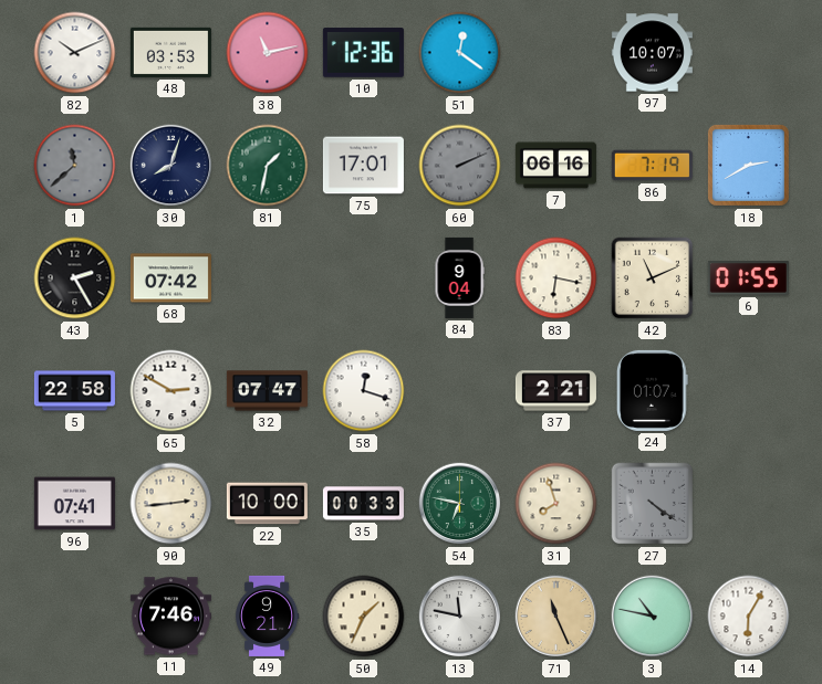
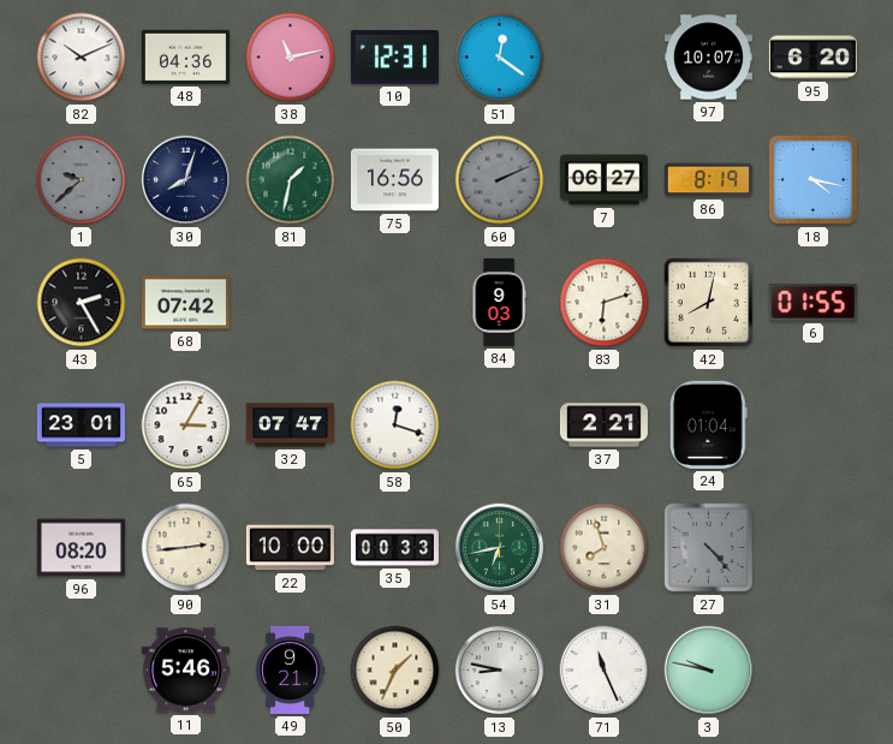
48: 03:53 -> 04:36 (185, 56)
10: 12:36 -> 12:31 (394, 58)
95: none -> 6:20 (812, 58)
1: 11:38 -> 9:38 (82, 180)
75: 17:01 -> 16:56 (394, 180)
7: 06:16 -> 06:27 (603, 180)
86: 7:19 -> 8:19 (708, 180)
18: 2:40 -> 4:17 (812, 179)
84: 9:04 -> 9:03 (499, 302)
83: 6:17 -> 6:12 (605, 303)
42: 11:11 -> 8:02 (709, 303)
5: 22:58 -> 23:01 (81, 425)
65: 2:50 -> 3:05 (186, 425)
24: 01:07 -> 01:04 (708, 424)
96: 07:41 -> 08:20 (81, 548)
54: 6:47 -> 6:43 (500, 548)
27: 4:21 -> 4:23 (709, 548)
11: 7:46 -> 5:46 (185, 671)
13: 11:47 -> 8:47 (500, 671)
71 dial: champagne -> white (605, 671)
3: 10:47 -> 9:47 (709, 671)
14: 6:05 -> none (749, 617)
